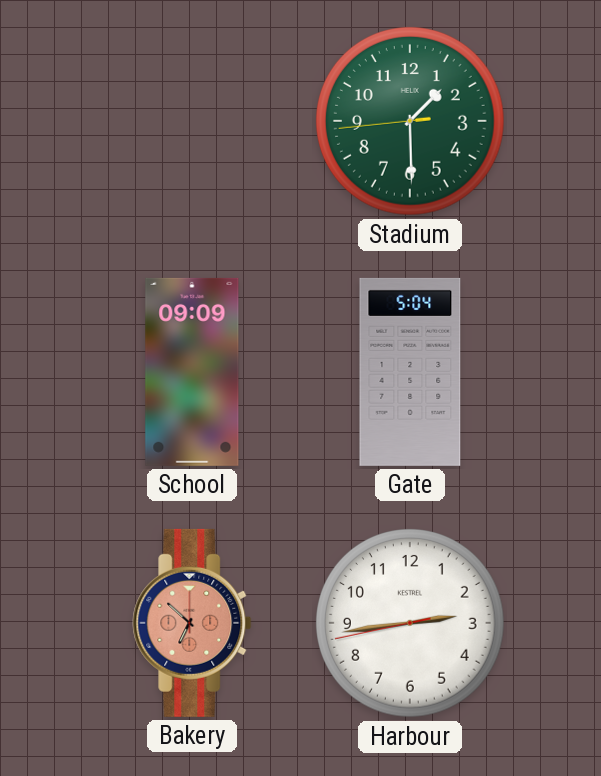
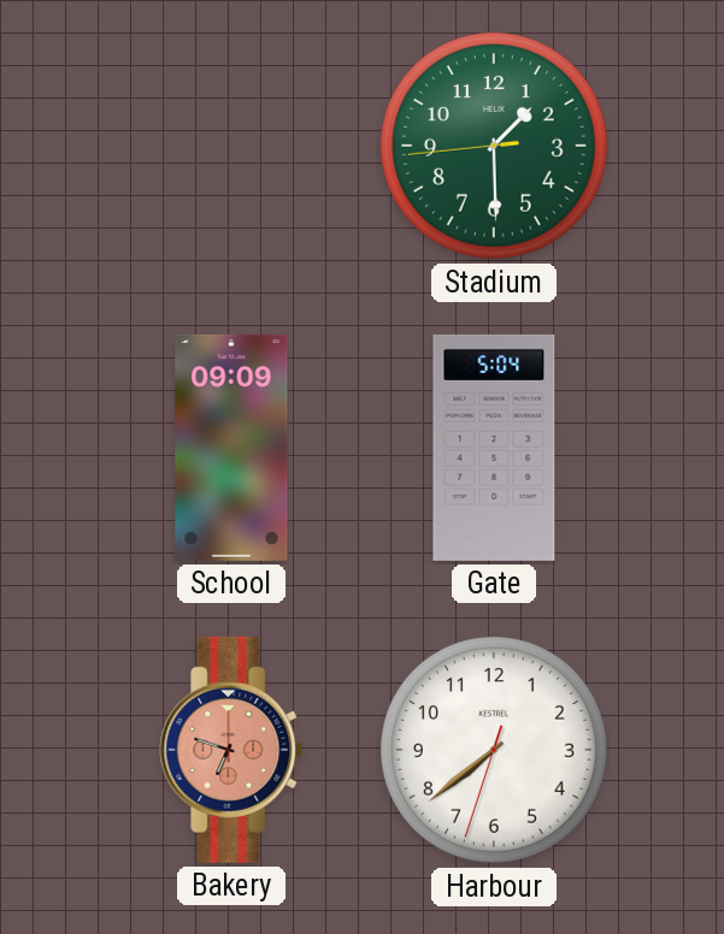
Bakery: 6:52 -> 6:48 (231, 750)
Harbour: 2:43 -> 7:38 (495, 751)
